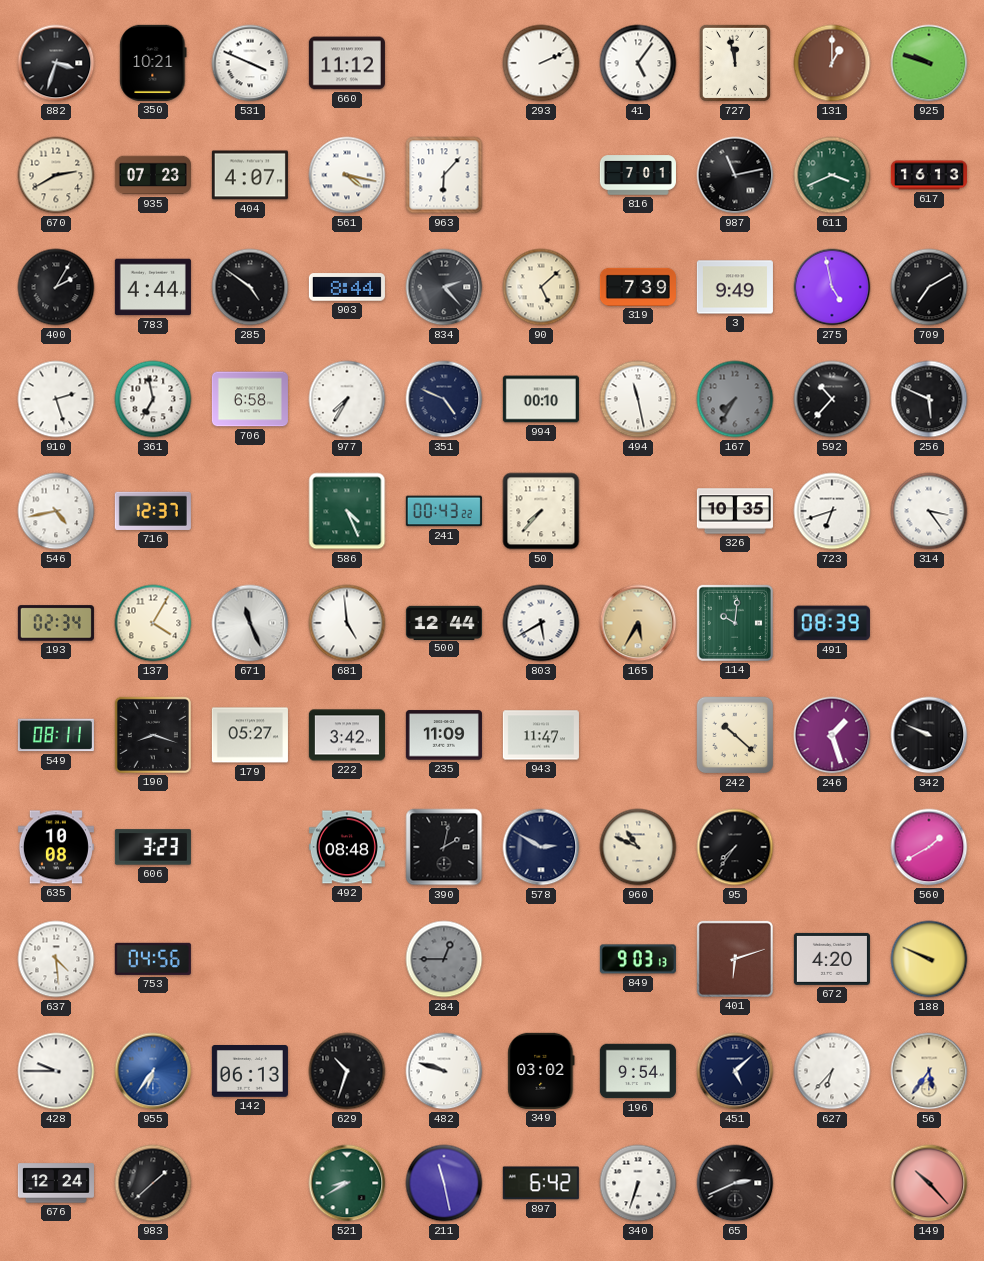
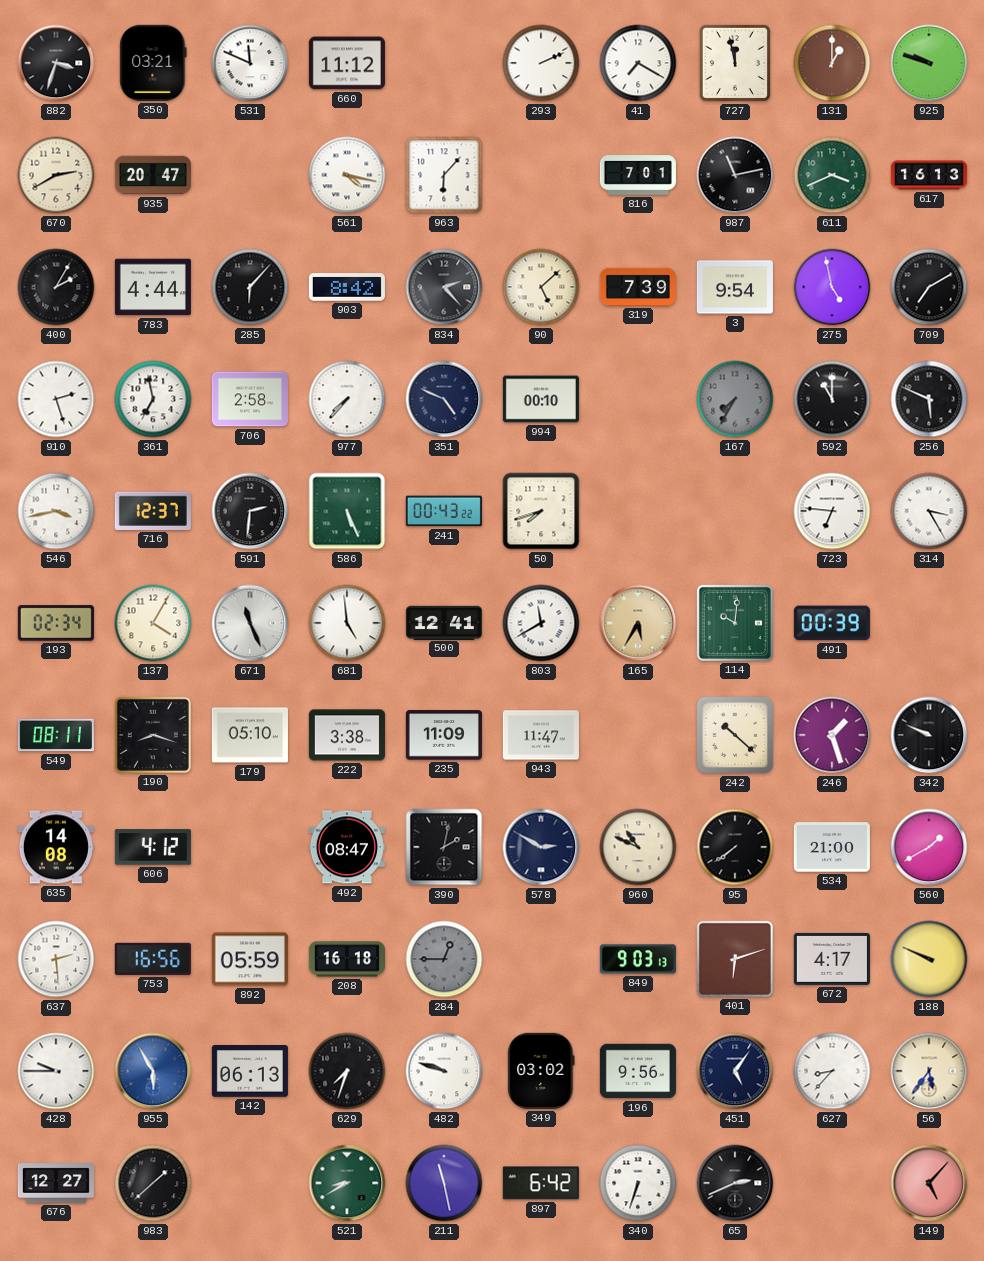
350: 10:21 -> 03:21 (153, 63)
531: 3:49 -> 11:49 (250, 63)
41: 5:06 -> 7:20 (638, 63)
935: 07:23 -> 20:47 (153, 175)
404: 4:07 -> none (250, 175)
285: 4:51 -> 6:07 (250, 287)
903: 8:44 -> 8:42 (347, 287)
3: 9:49 -> 9:54 (735, 287)
706: 6:58 -> 2:58 (250, 399)
977: 7:35 -> 7:37 (347, 399)
494: 11:28 -> none (638, 399)
592: 10:37 -> 11:00 (832, 399)
546: 4:43 -> 3:43 (56, 511)
591: none -> 2:31 (250, 511)
586: 4:26 -> 5:26 (347, 511)
50: 7:37 -> 7:42 (541, 511)
326: 10:35 -> none (735, 511)
723: 6:42 -> 6:46 (832, 511)
314: 3:24 -> 3:25 (929, 511)
500: 12:44 -> 12:41 (444, 622)
803: 5:40 -> 11:40 (541, 623)
491: 08:39 -> 00:39 (832, 623)
179: 05:27 -> 05:10 (250, 735)
222: 3:42 -> 3:38 (347, 735)
635: 10:08 -> 14:08 (56, 847)
606: 3:23 -> 4:12 (153, 847)
492: 08:48 -> 08:47 (347, 847)
95: 7:36 -> 7:39 (735, 847)
534: none -> 21:00 (832, 847)
637: 4:29 -> 2:29 (56, 959)
753: 04:56 -> 16:56 (153, 959)
892: none -> 05:59 (250, 959)
208: none -> 16:18 (347, 959)
672: 4:20 -> 4:17 (832, 959)
955: 6:36 -> 5:55 (153, 1071)
629: 10:33 -> 7:33 (347, 1071)
196: 9:54 -> 9:56 (638, 1071)
451: 5:08 -> 5:06 (735, 1071)
627: 6:37 -> 8:37 (832, 1071)
676: 12:24 -> 12:27 (56, 1183)
149: 10:23 -> 5:07 (929, 1183)
